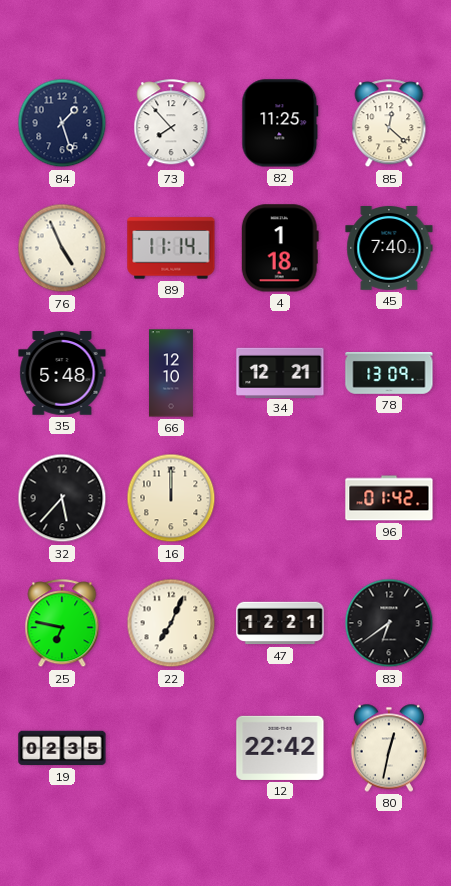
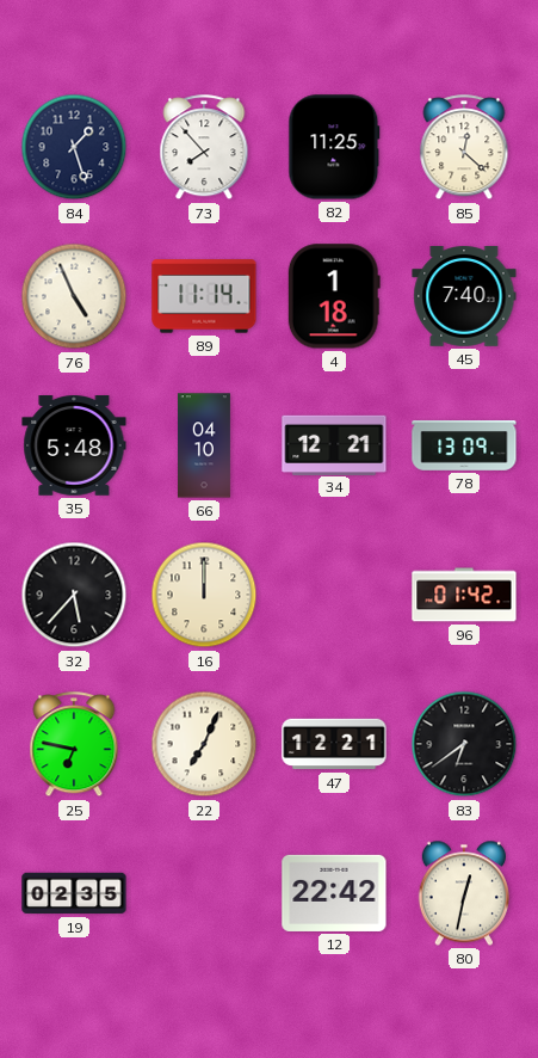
66: 12:10 -> 04:10 (204, 445)
